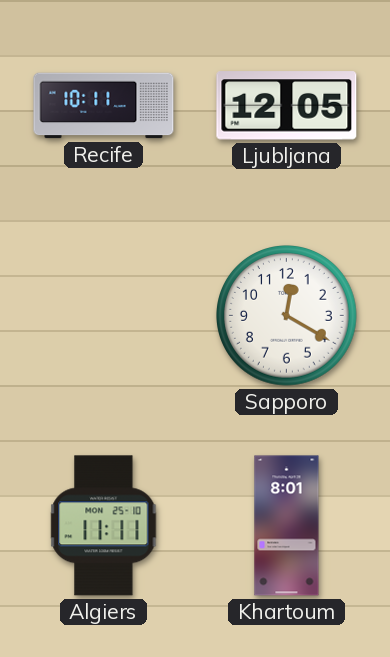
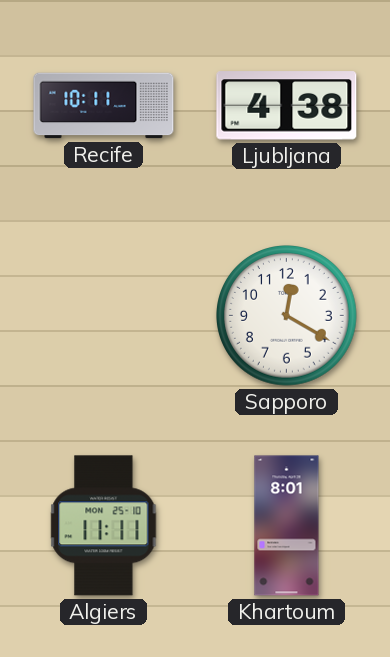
Ljubljana: 12:05 -> 4:38 (287, 106)
